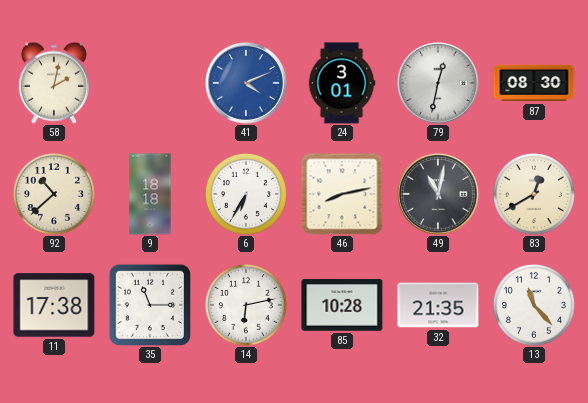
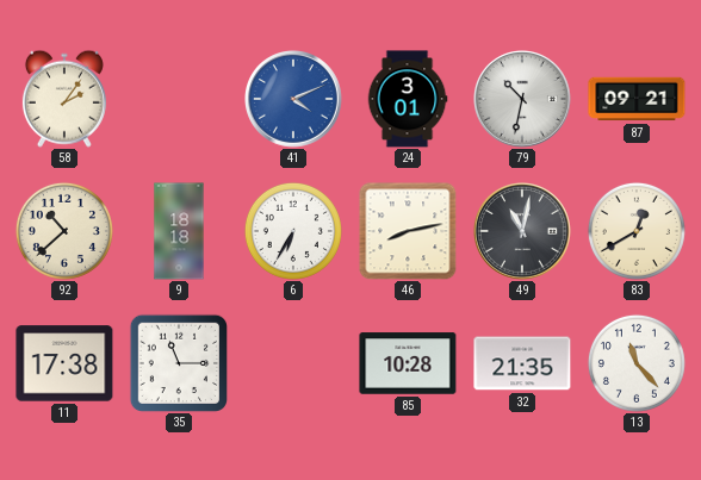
58: 2:02 -> 2:06 (64, 99)
79: 12:32 -> 10:32 (523, 100)
87: 08:30 -> 09:21 (637, 99)
14: 6:13 -> none (246, 305)
